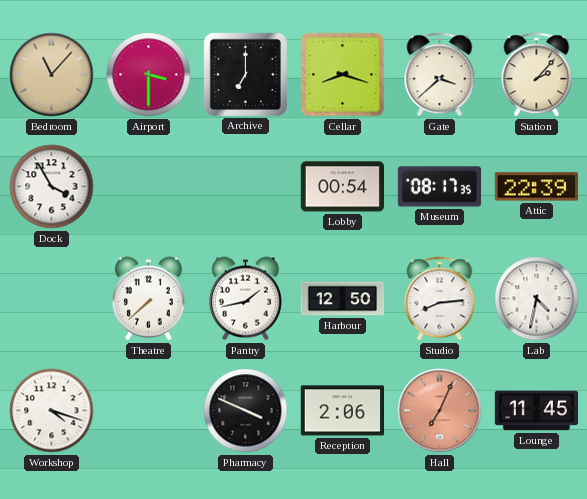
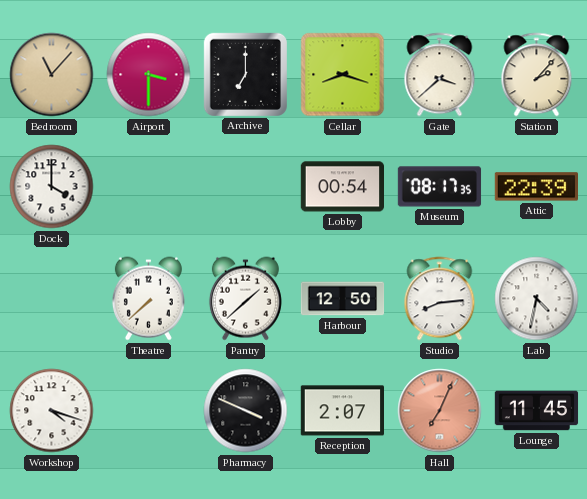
Dock: 3:55 -> 4:00 (52, 187)
Pantry: 1:43 -> 1:38 (245, 299)
Reception: 2:06 -> 2:07 (342, 411)
